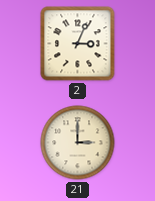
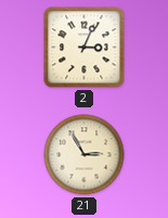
21: 3:00 -> 2:55 (85, 155)
